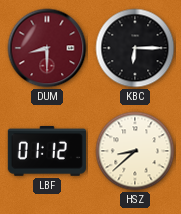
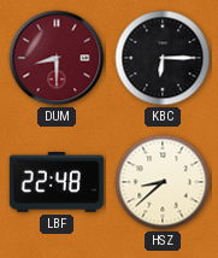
LBF: 01:12 -> 22:48 (57, 182)
